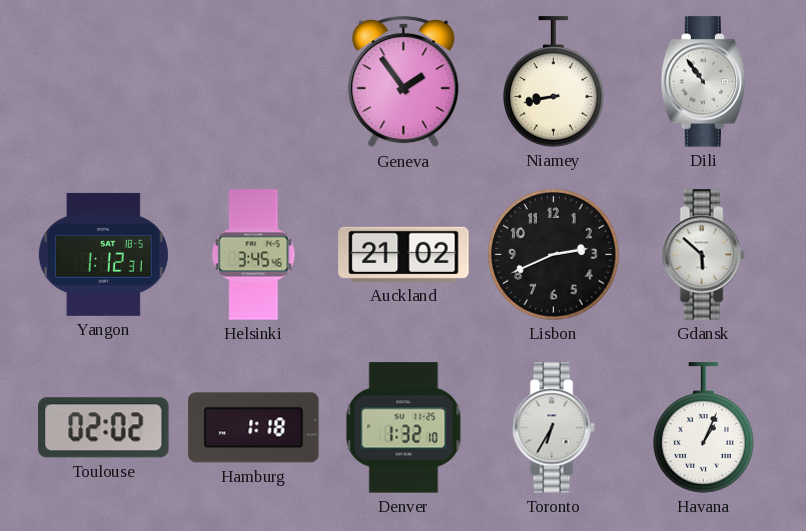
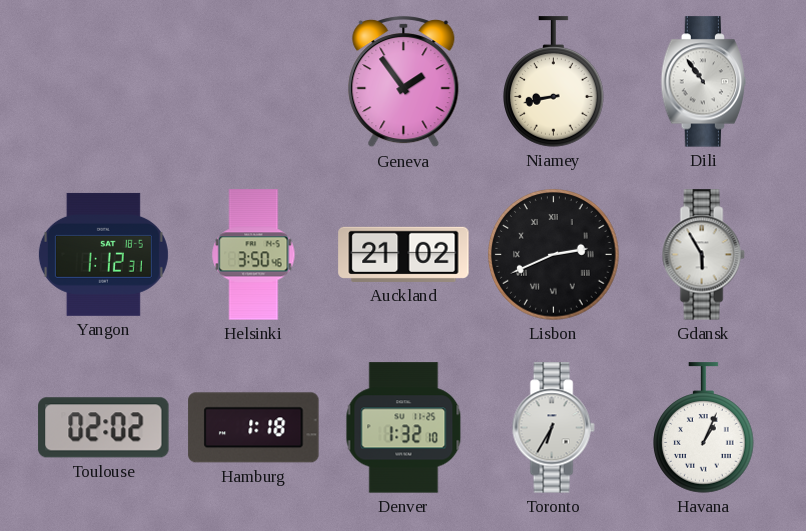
Helsinki: 3:45 -> 3:50 (254, 255)
Lisbon numerals: Arabic -> Roman (554, 255)
Gdansk: 5:52 -> 5:55 (703, 255)
